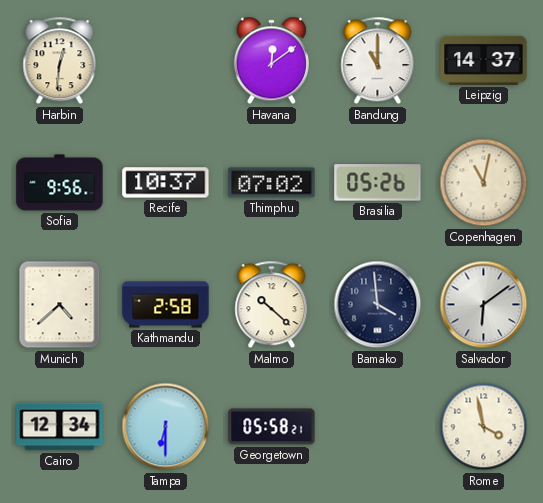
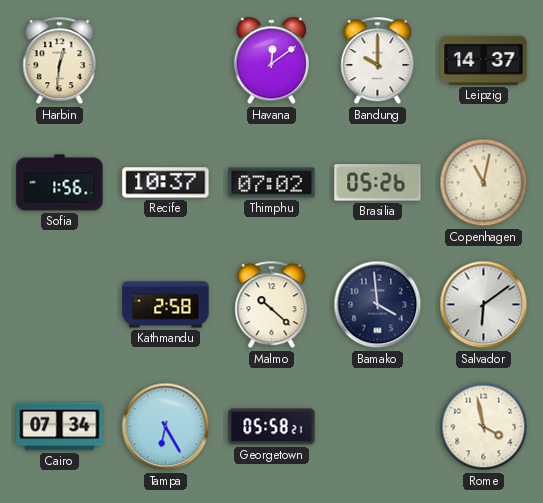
Bandung: 11:00 -> 10:00 (378, 61)
Sofia: 9:56 -> 1:56 (60, 183)
Munich: 4:38 -> none (60, 305)
Cairo: 12:34 -> 07:34 (60, 427)
Tampa: 6:30 -> 6:25 (166, 427)
